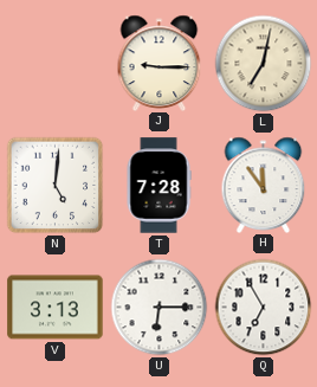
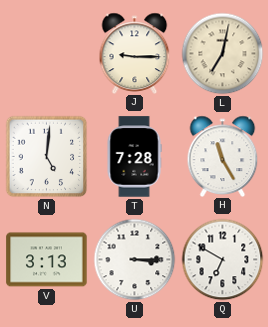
H: 11:54 -> 11:25 (223, 156)
U: 6:15 -> 3:15 (135, 260)
Q: 6:55 -> 6:50 (223, 260)
